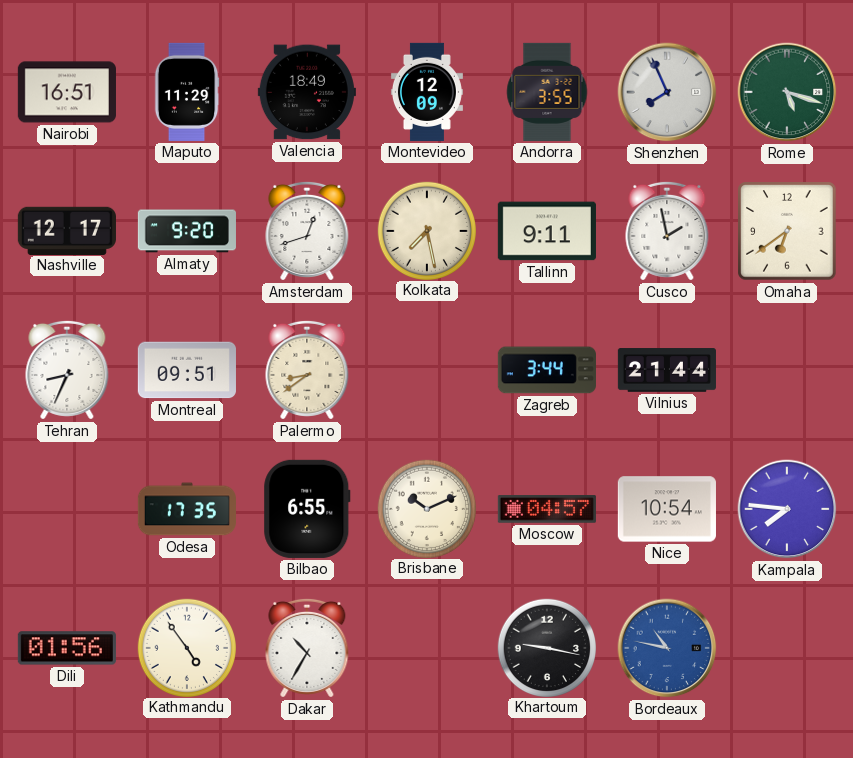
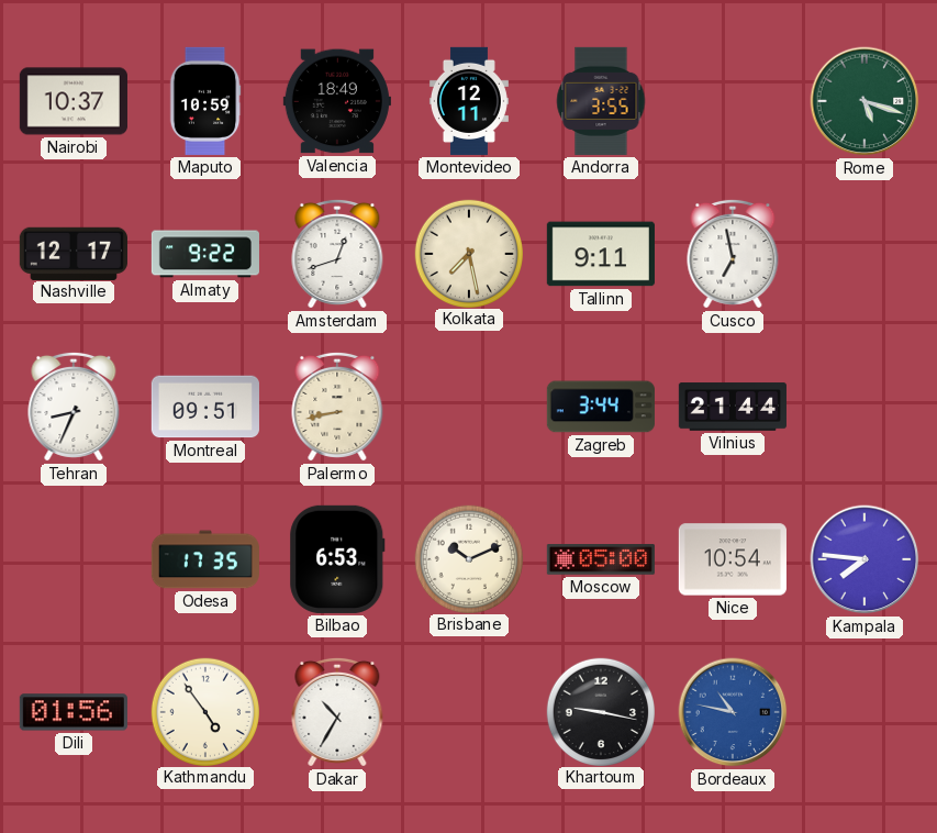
Nairobi: 16:51 -> 10:37 (74, 101)
Maputo: 11:29 -> 10:59 (205, 101)
Montevideo: 12:09 -> 12:11 (469, 101)
Shenzhen: 7:56 -> none (667, 92)
Almaty: 9:20 -> 9:22 (205, 254)
Cusco: 1:58 -> 6:58 (733, 254)
Omaha: 6:39 -> none (787, 231)
Palermo: 8:39 -> 8:43 (337, 407)
Bilbao: 6:55 -> 6:53 (337, 559)
Moscow: 04:57 -> 05:00 (601, 559)
